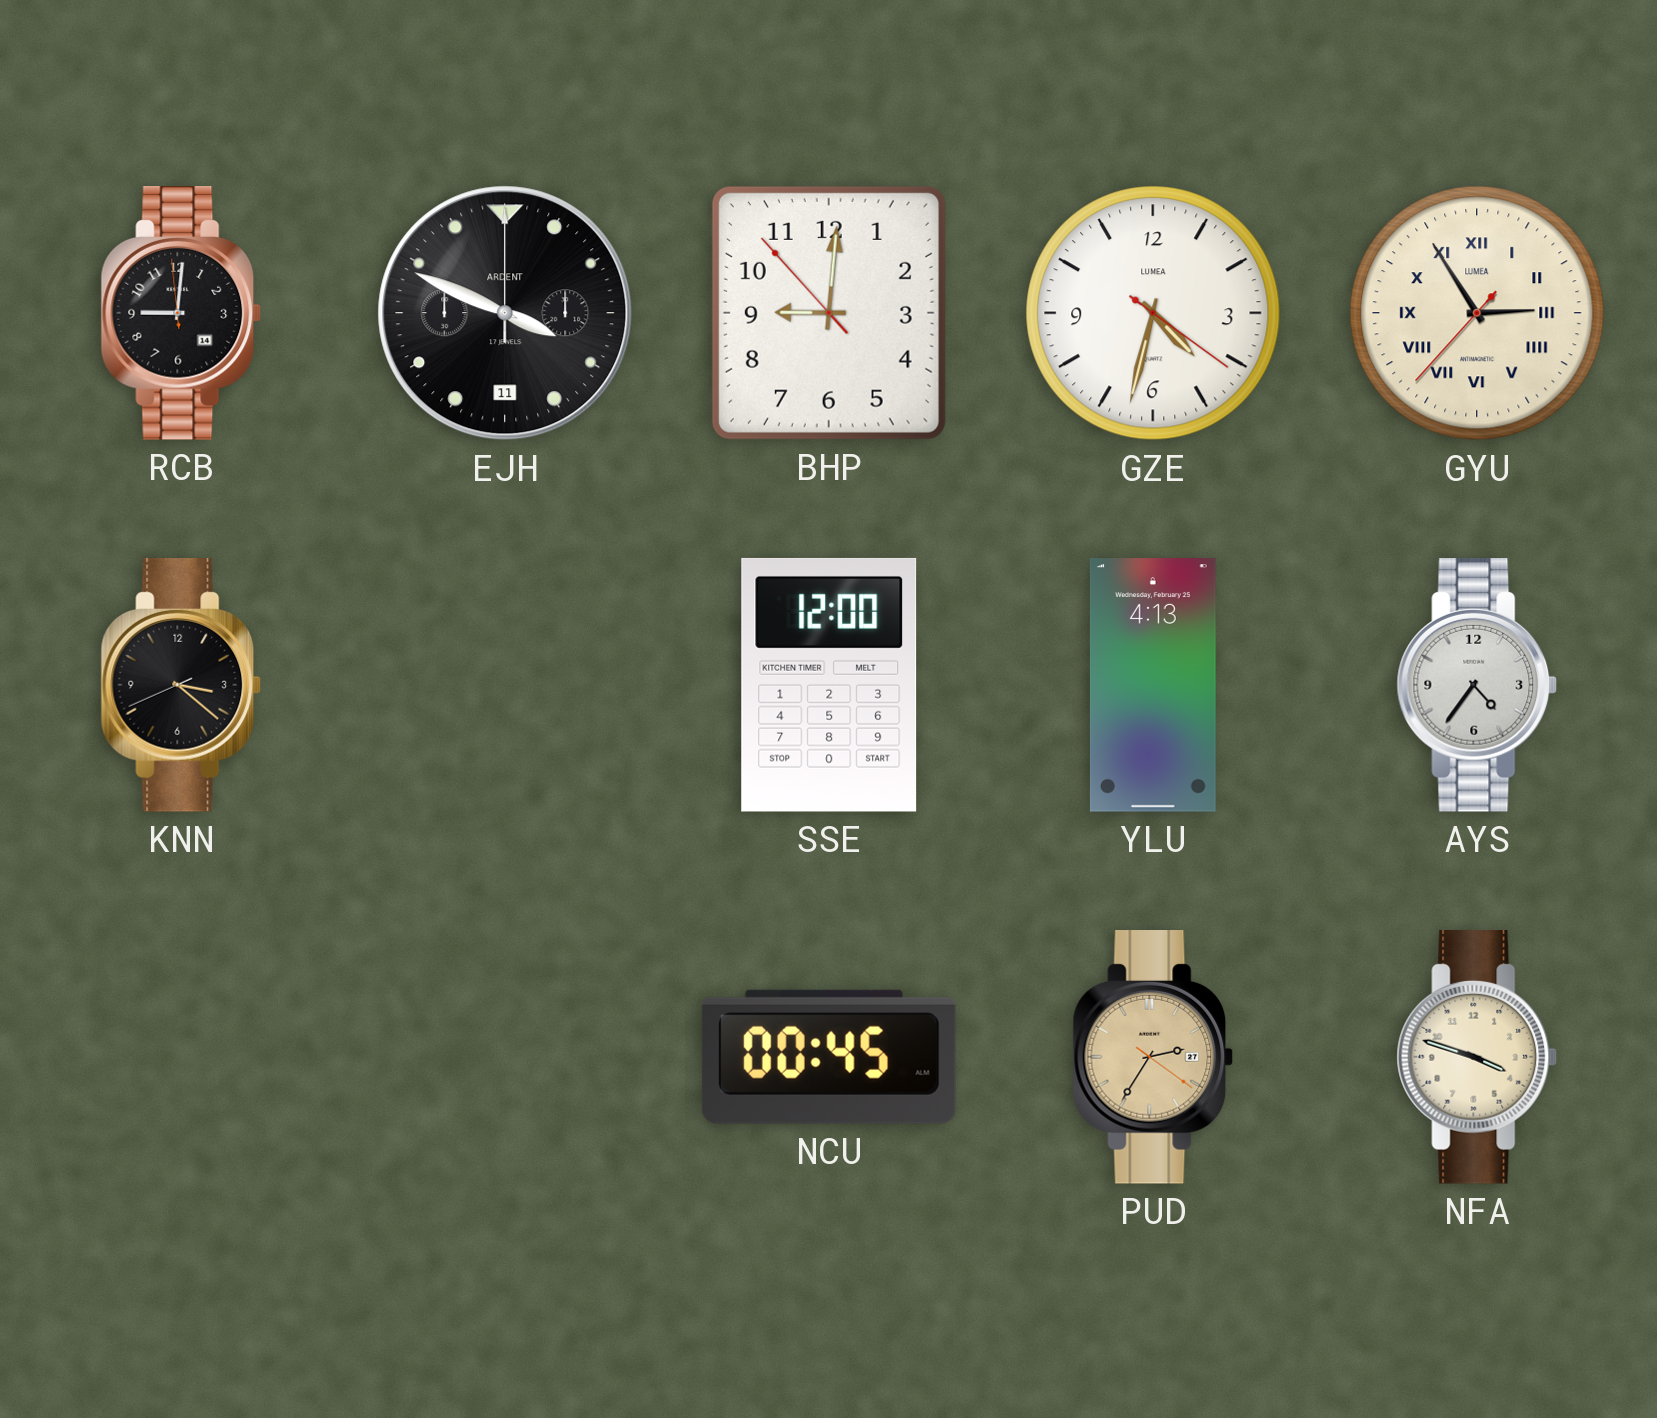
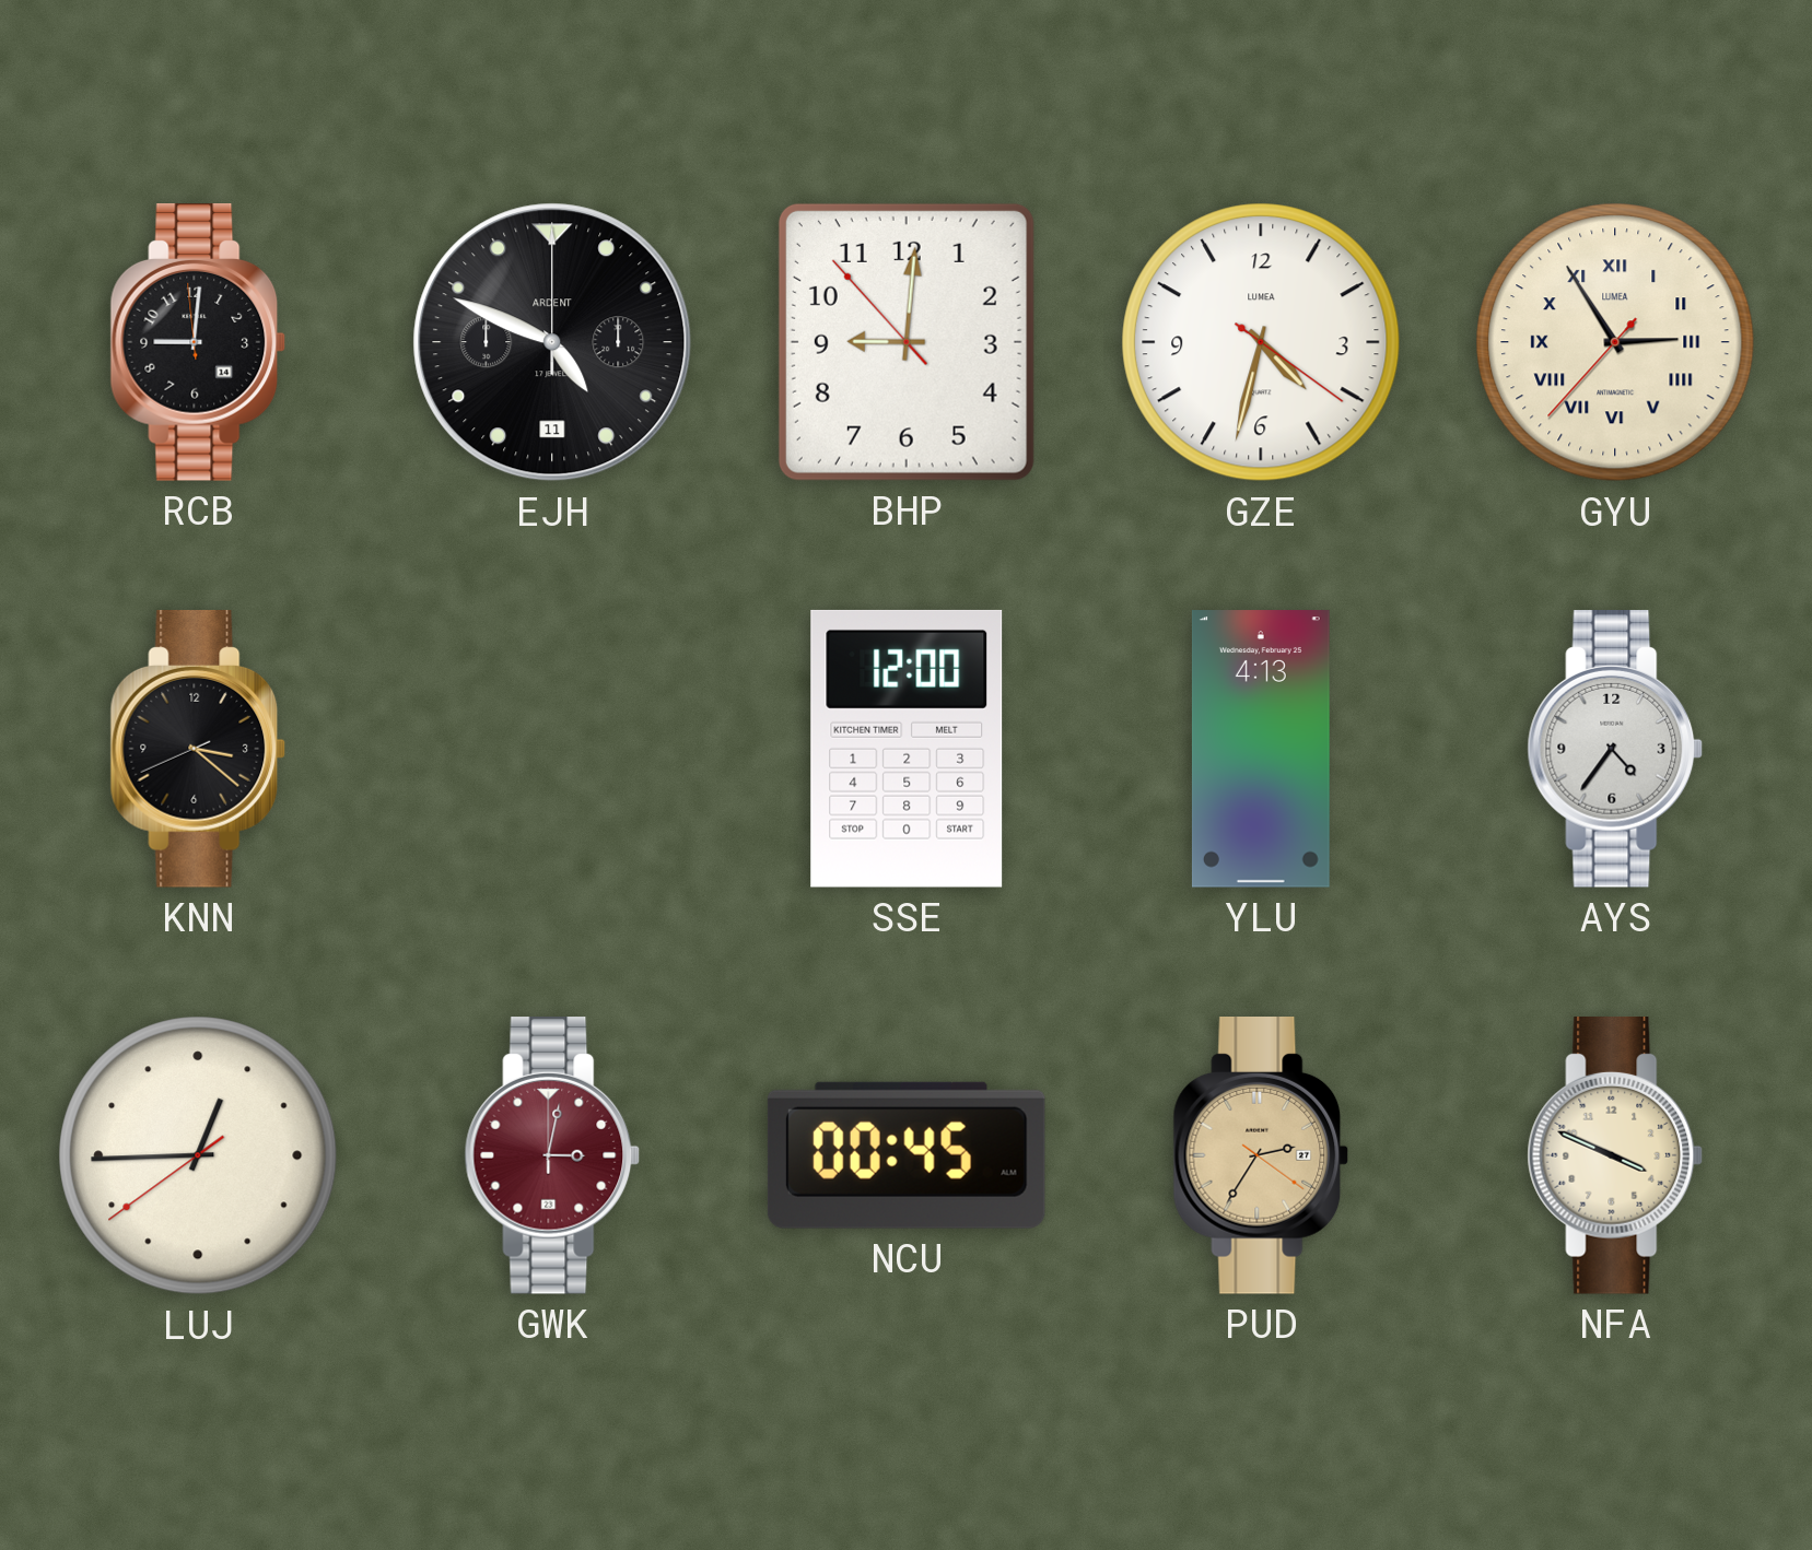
EJH: 3:49 -> 4:49 (552, 342)
LUJ: none -> 12:44 (198, 1155)
GWK: none -> 3:02 (552, 1156)
NFA: 3:48 -> 3:49 (1615, 1156)
